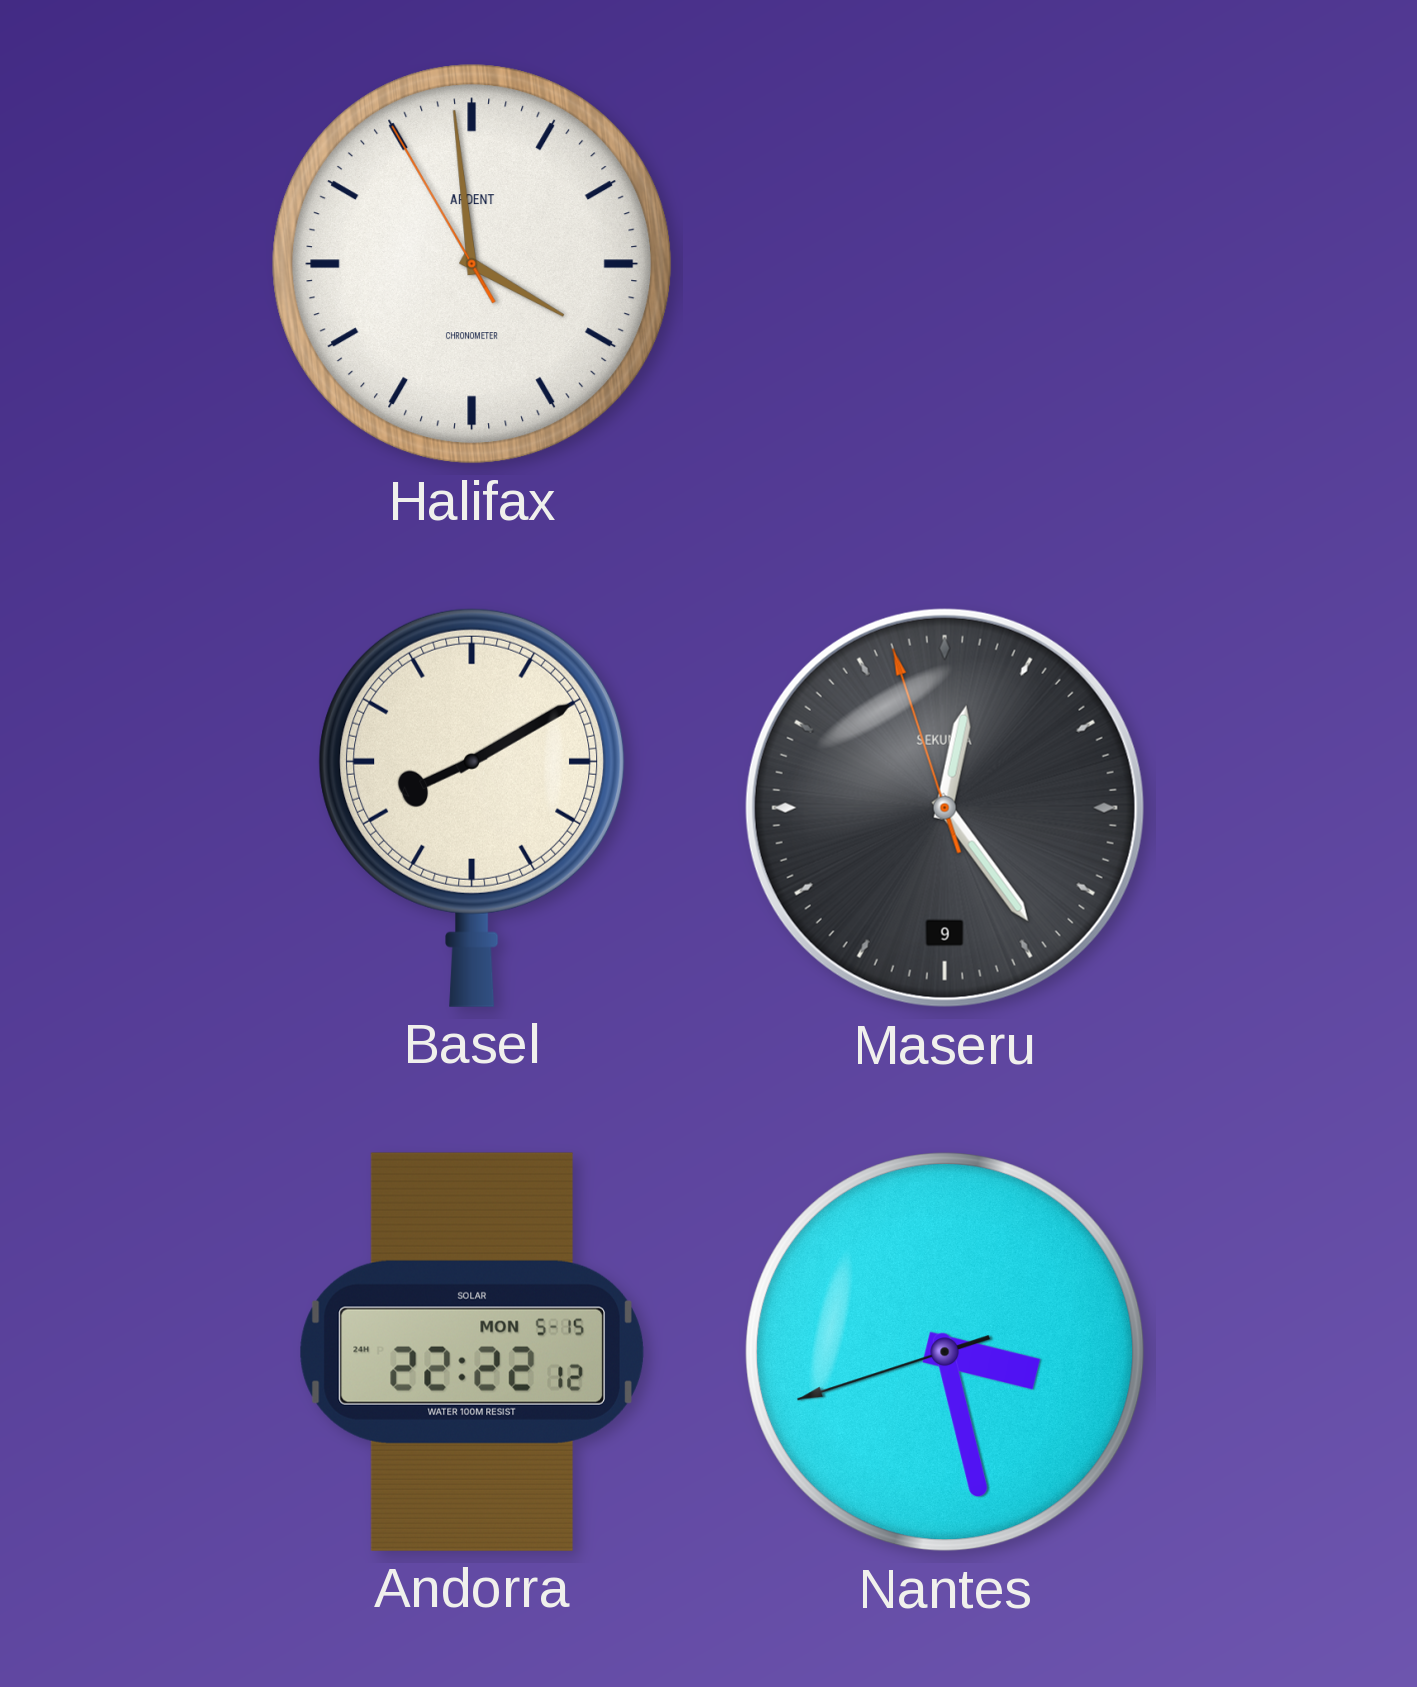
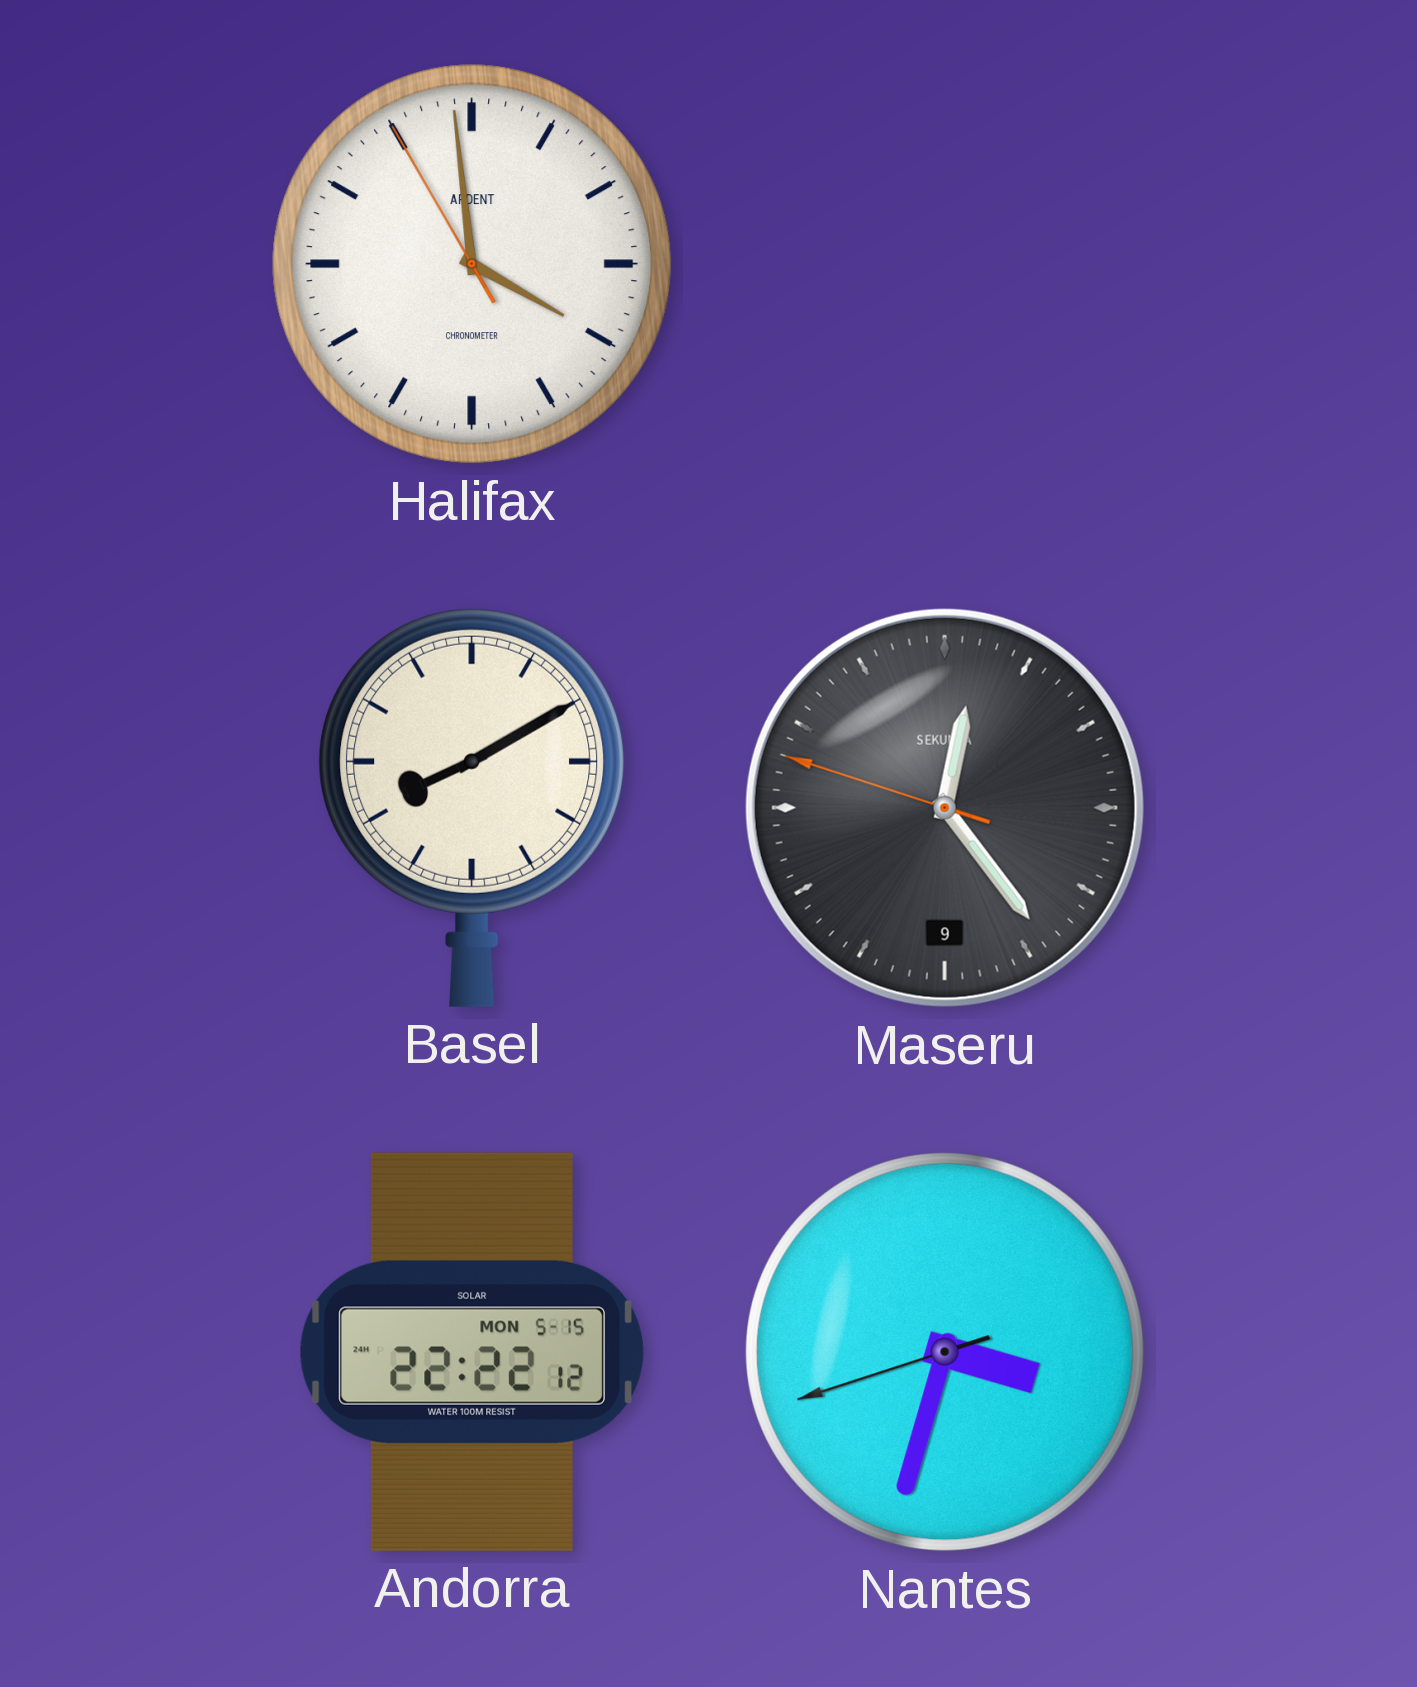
Maseru: 12:23:57 -> 12:23:48 (945, 808)
Nantes: 3:27 -> 3:32 (945, 1352)
